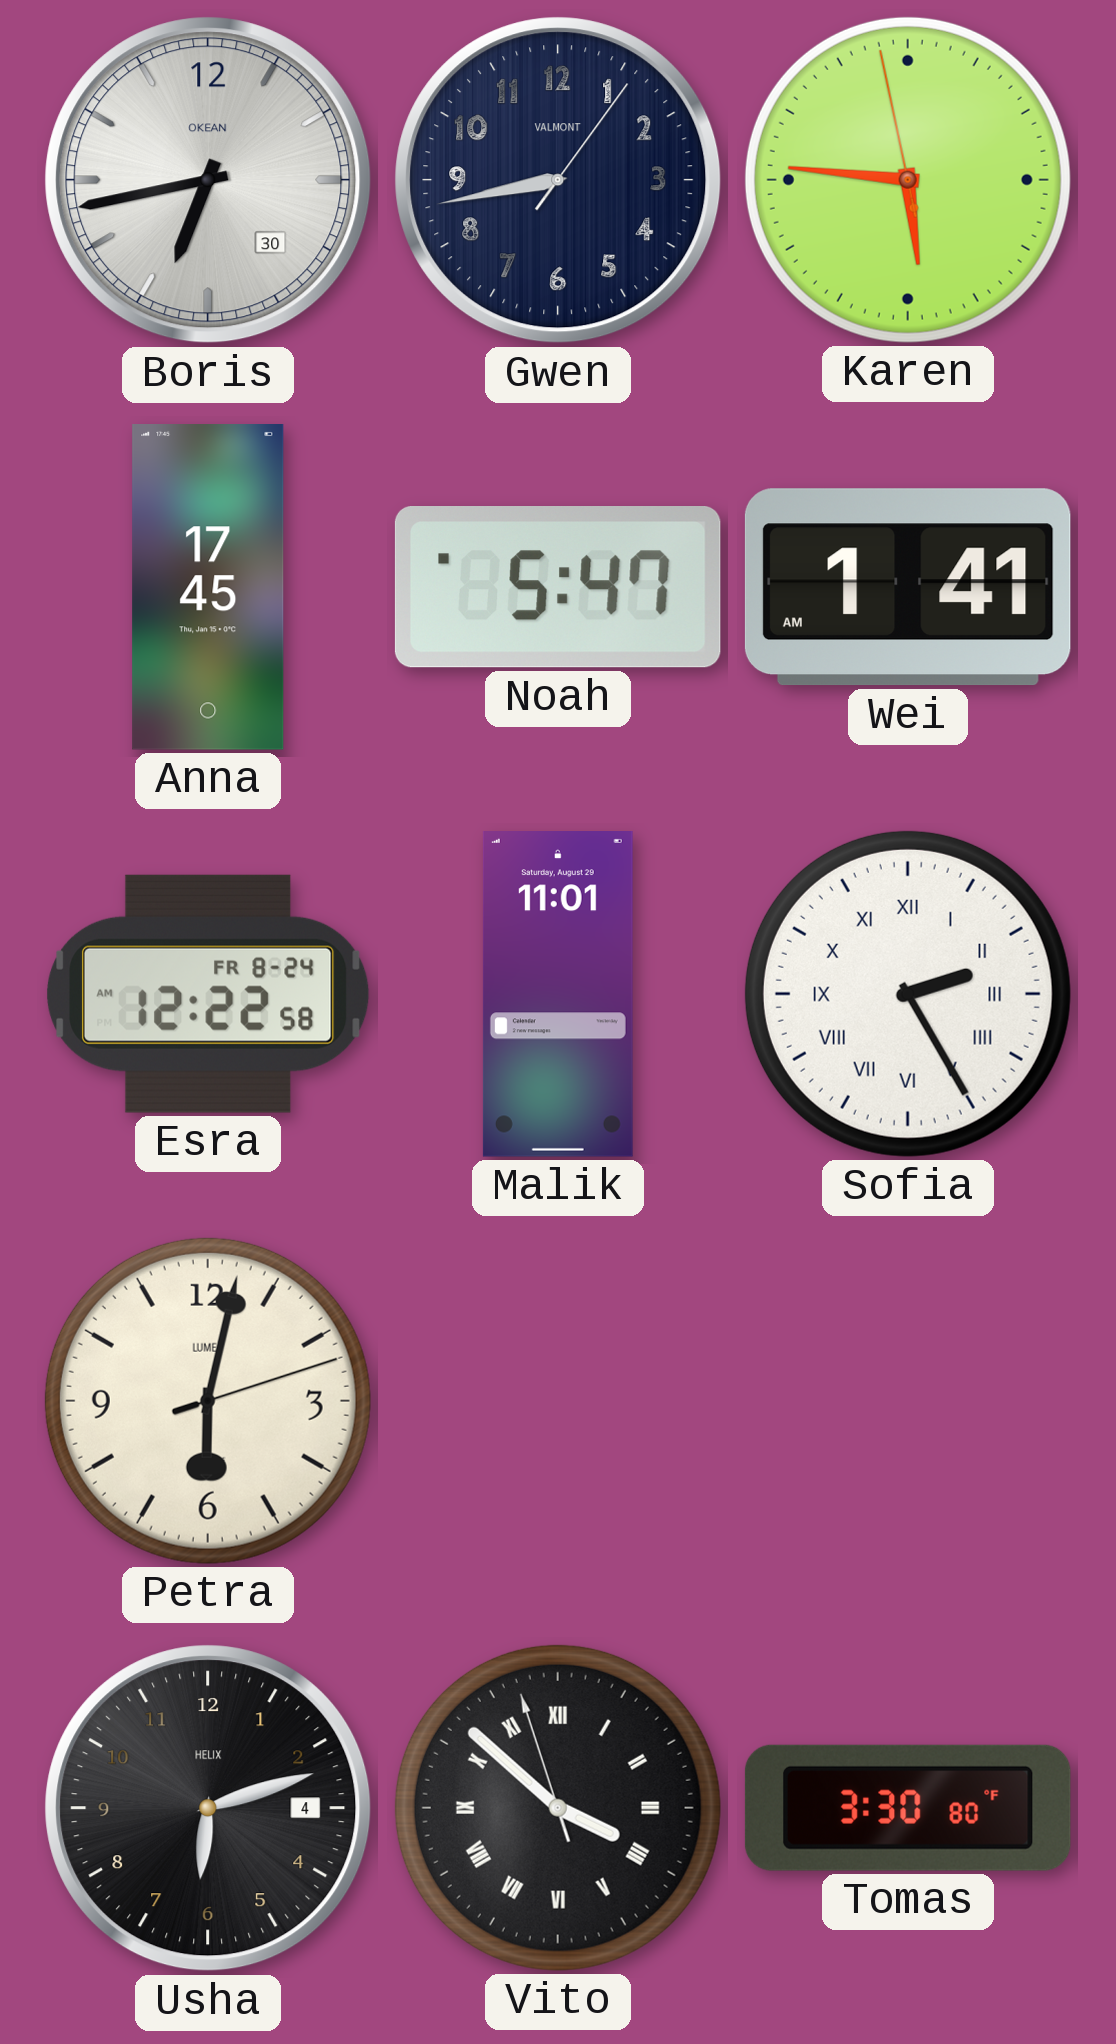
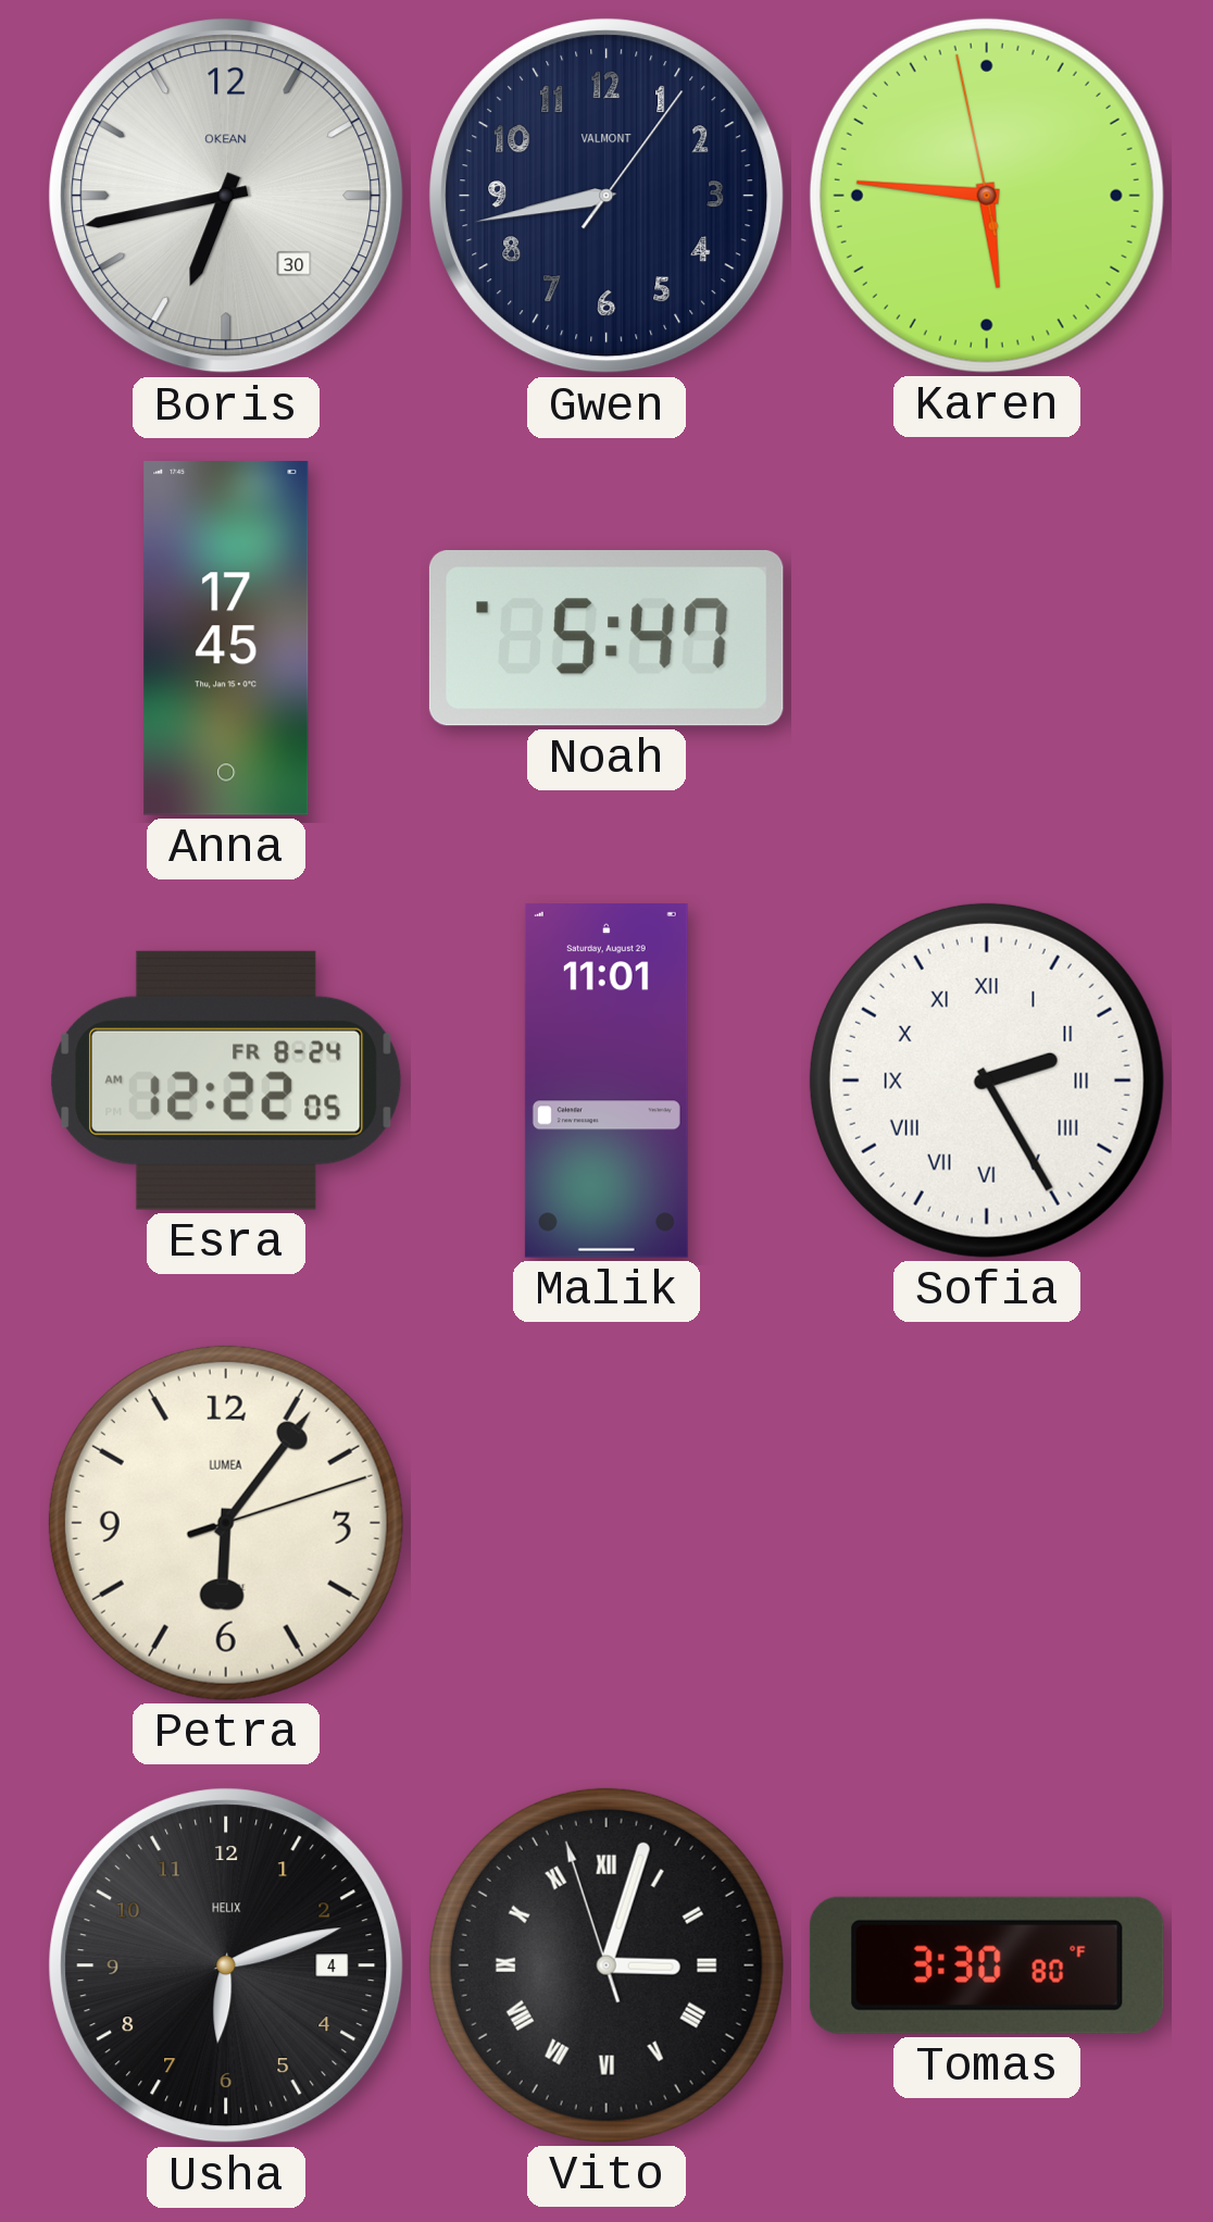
Wei: 1:41 -> none (908, 587)
Esra: 12:22:58 AM -> 12:22:05 AM (226, 1081)
Petra: 6:02 -> 6:06 (226, 1523)
Vito: 3:51 -> 3:02 (606, 1965)
